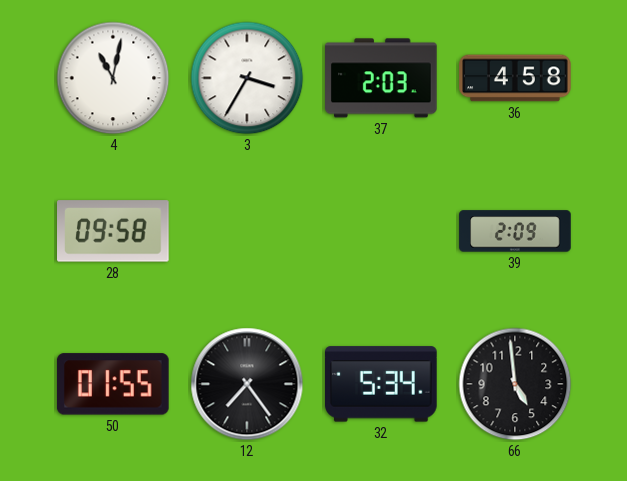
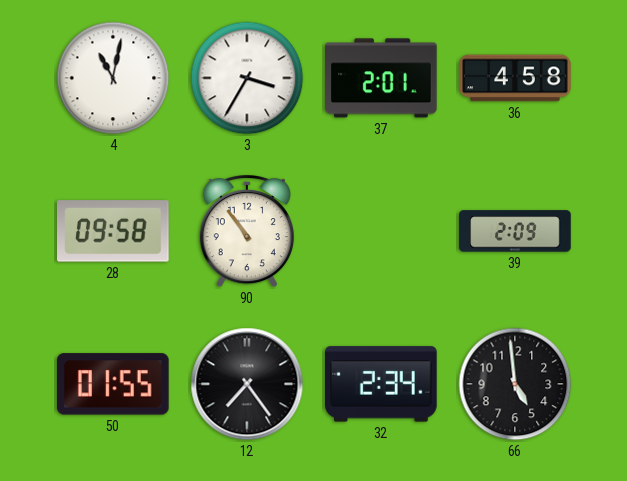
37: 2:03 -> 2:01 (381, 78)
90: none -> 10:54 (247, 232)
32: 5:34 -> 2:34 (382, 384)
